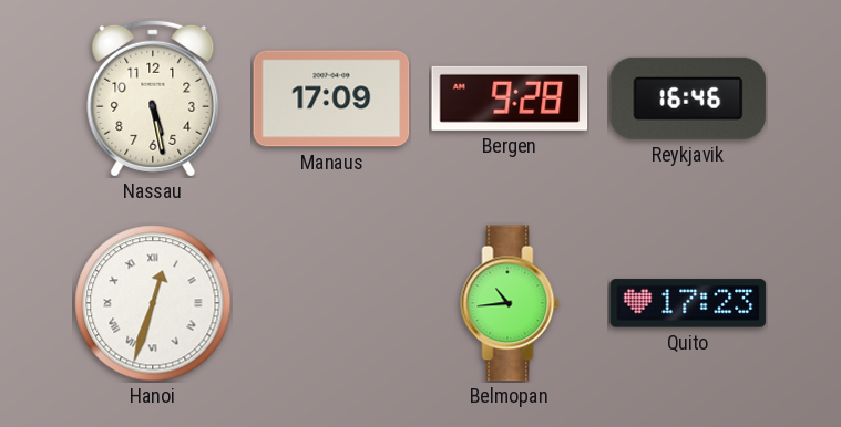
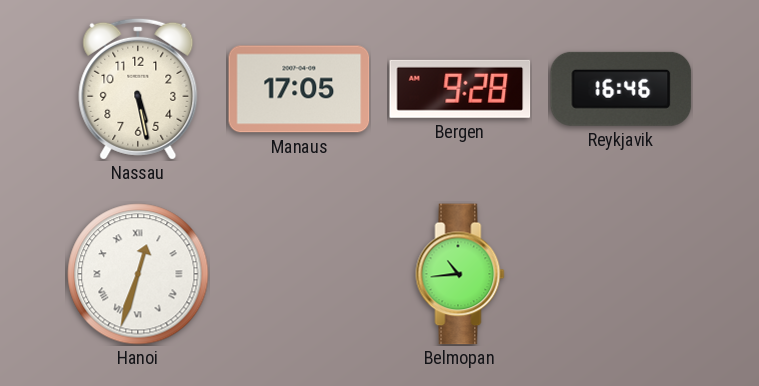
Manaus: 17:09 -> 17:05 (299, 89)
Quito: 17:23 -> none (688, 303)
